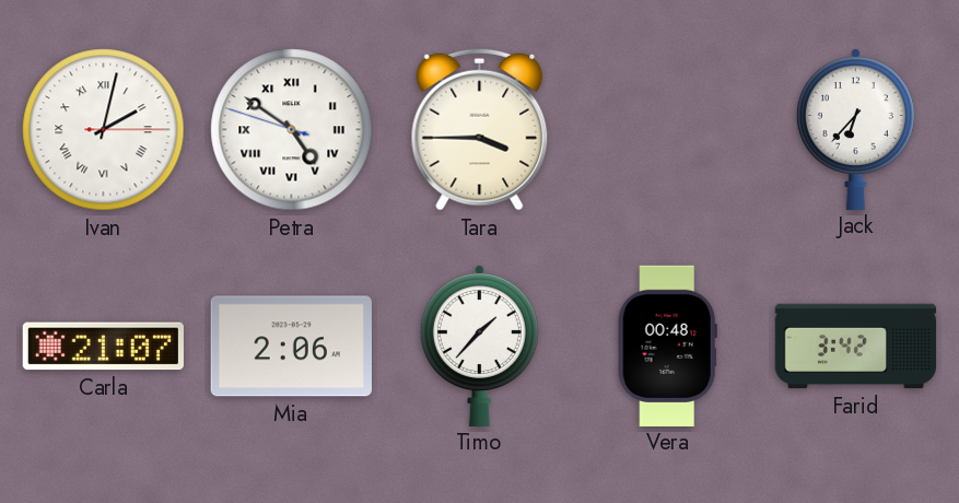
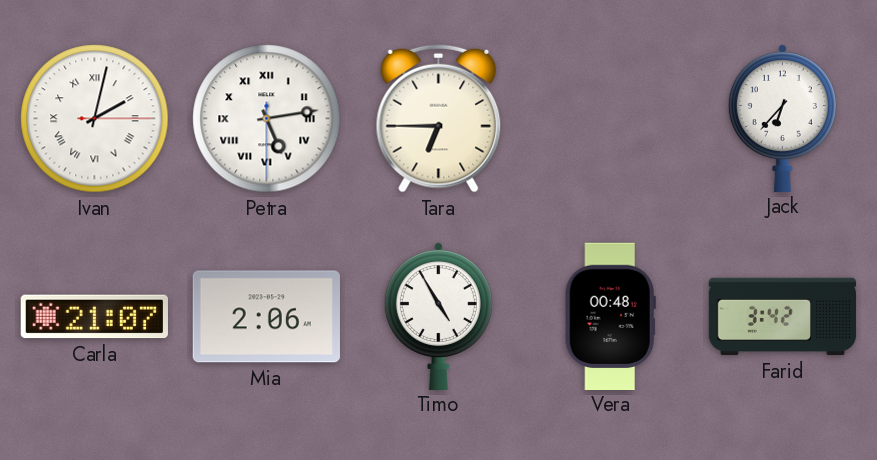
Petra: 4:50 -> 5:13 (267, 119)
Tara: 3:45 -> 6:45 (439, 118)
Timo: 1:37 -> 4:55 (438, 315)
